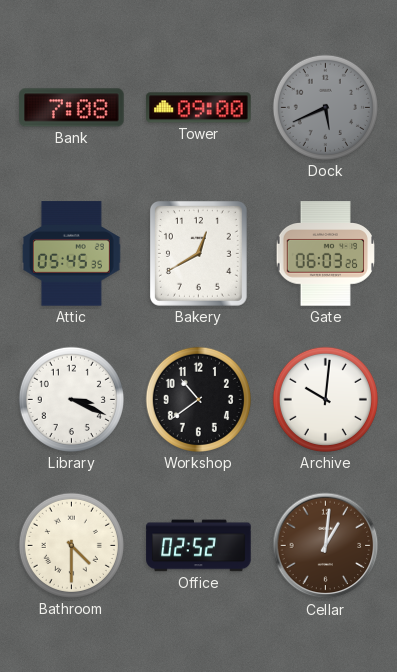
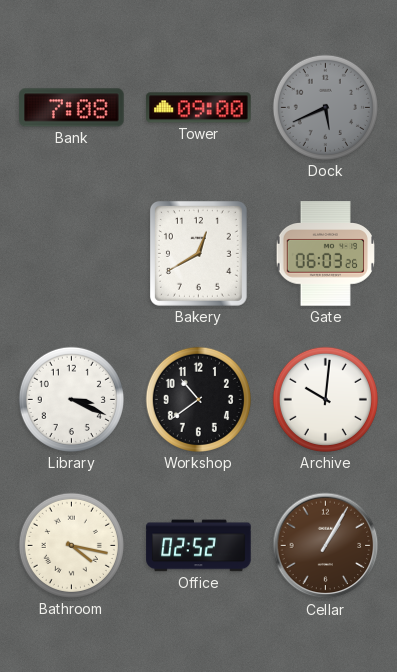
Attic: 05:45 -> none (71, 254)
Bathroom: 4:30 -> 4:17 (71, 545)
Cellar: 1:01 -> 1:05 (326, 546)
